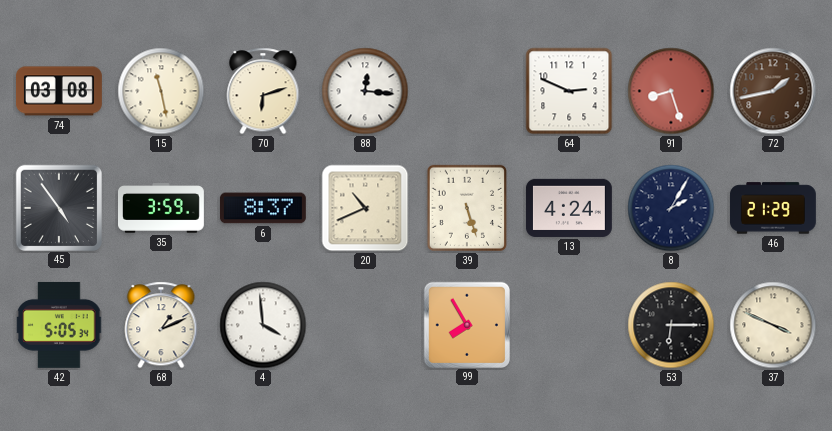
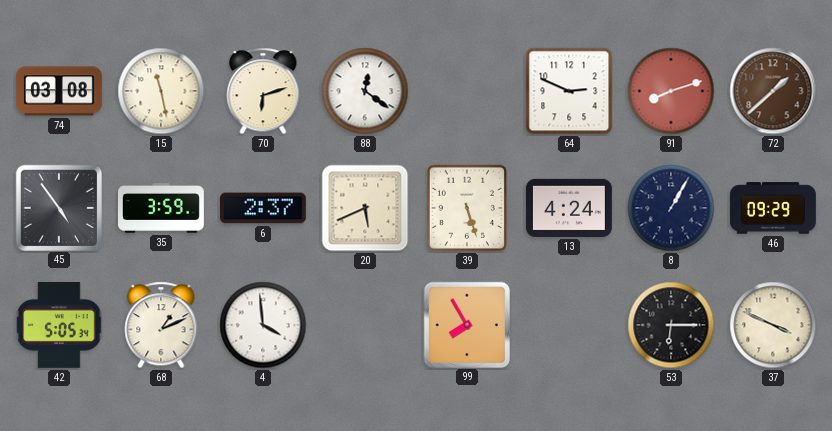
88: 12:16 -> 12:21 (365, 91)
91: 8:27 -> 8:12 (671, 91)
72: 1:43 -> 1:38 (773, 91)
6: 8:37 -> 2:37 (263, 208)
20: 10:41 -> 5:41 (365, 208)
8: 2:05 -> 1:05 (671, 208)
46: 21:29 -> 09:29 (773, 208)
